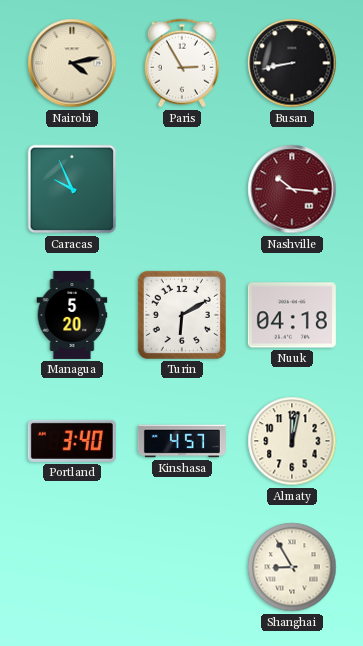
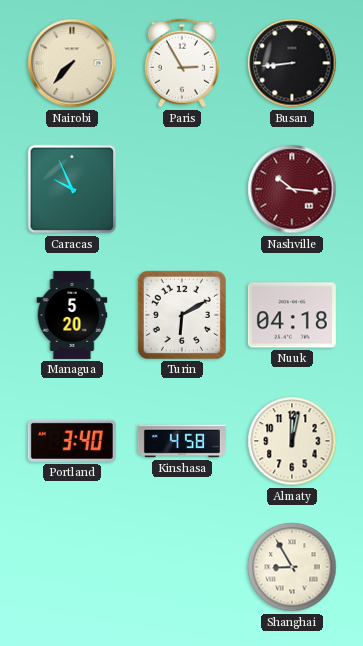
Nairobi: 4:13 -> 7:37 (72, 63)
Busan: 8:43 -> 8:44 (292, 63)
Kinshasa: 4:57 -> 4:58 (182, 441)
